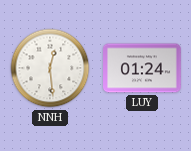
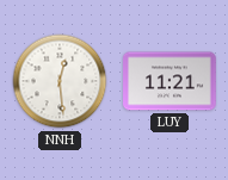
LUY: 01:24 -> 11:21 (171, 81)
